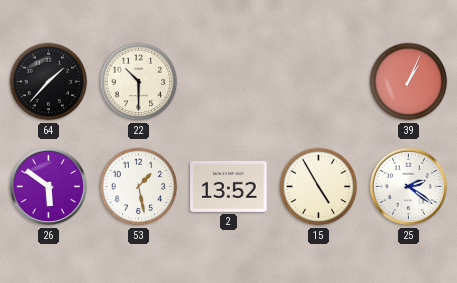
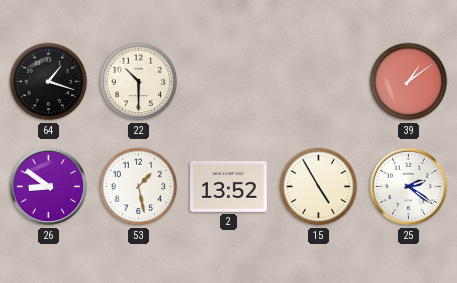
64: 1:37 -> 1:18 (49, 82)
39: 1:04 -> 1:09 (409, 82)
26: 5:51 -> 8:51 (49, 187)
